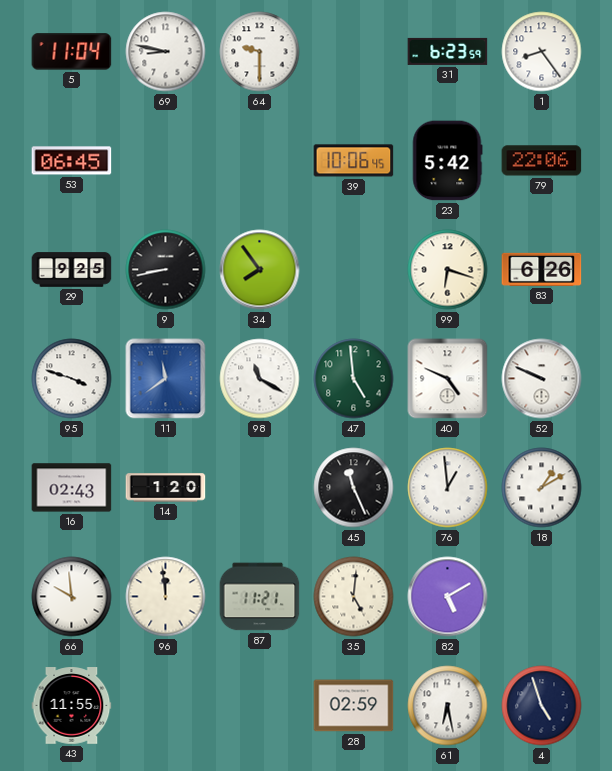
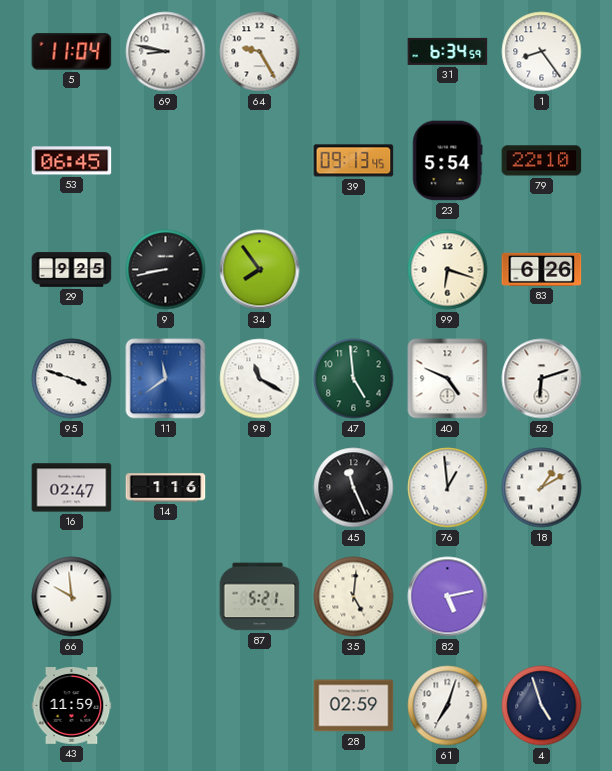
64: 9:30 -> 9:25 (260, 52)
31: 6:23 -> 6:34 (448, 51)
39: 10:06 -> 09:13 (354, 161)
23: 5:42 -> 5:54 (447, 161)
79: 22:06 -> 22:10 (542, 161)
52: 9:49 -> 6:12 (542, 379)
16: 02:43 -> 02:47 (72, 488)
14: 1:20 -> 1:16 (166, 488)
96: 11:59 -> none (166, 597)
87: 11:21 -> 5:21 (260, 597)
82: 5:10 -> 5:13 (448, 597)
43: 11:55 -> 11:59 (72, 706)
61: 6:28 -> 7:03 (448, 706)
